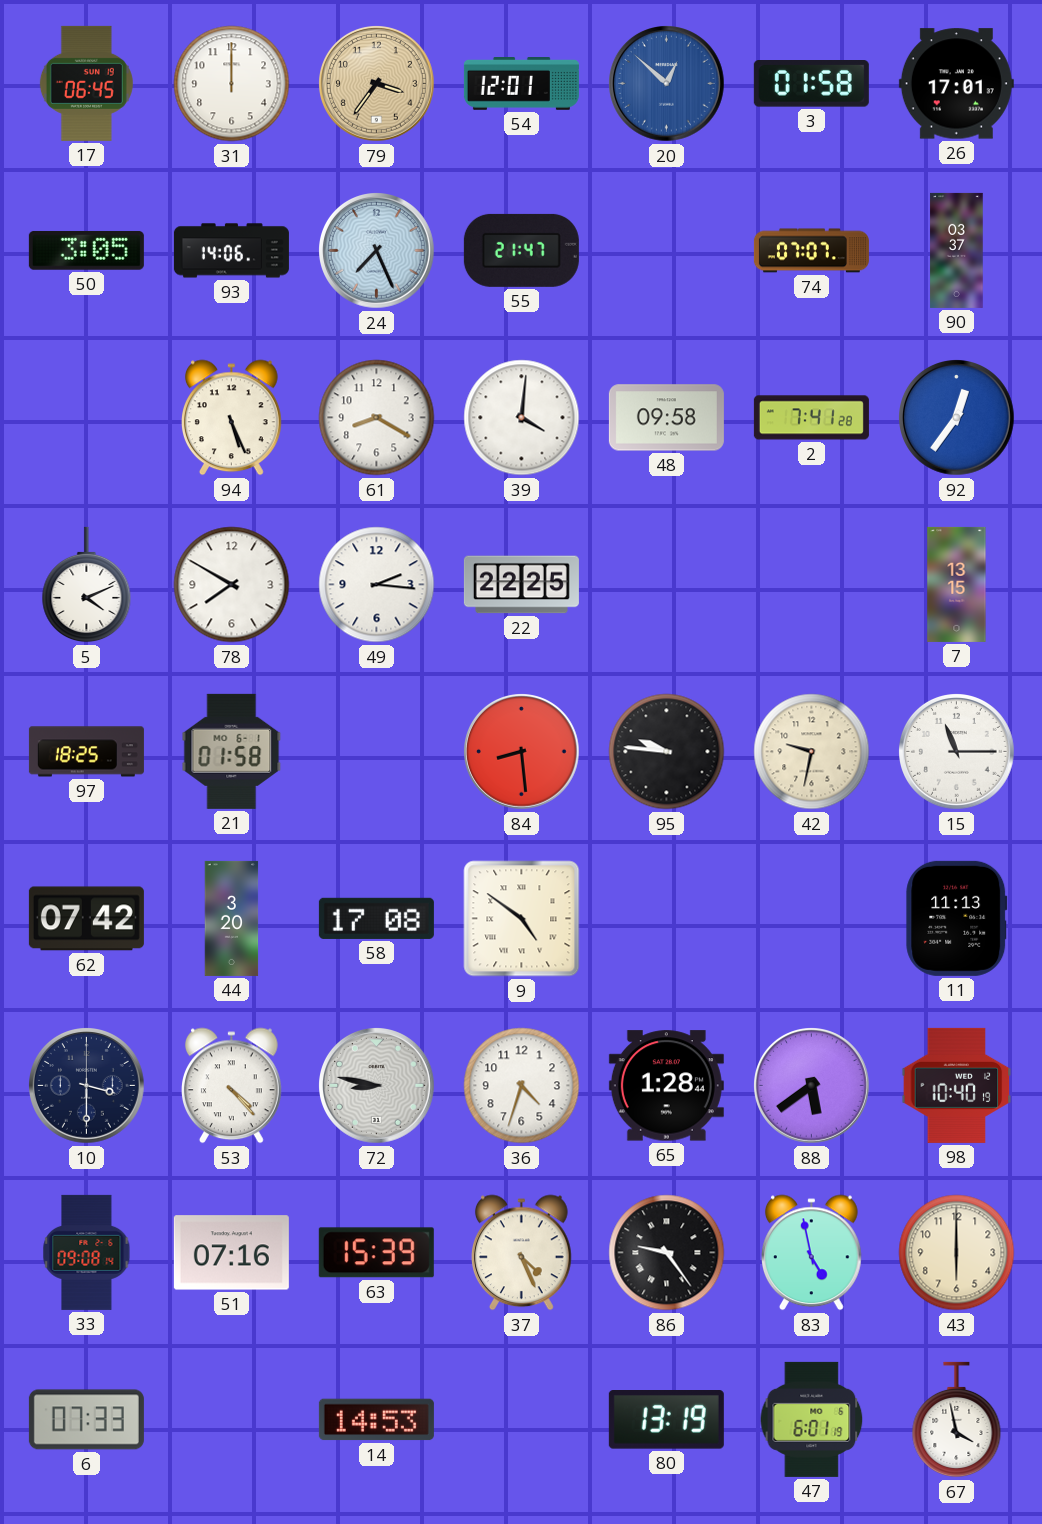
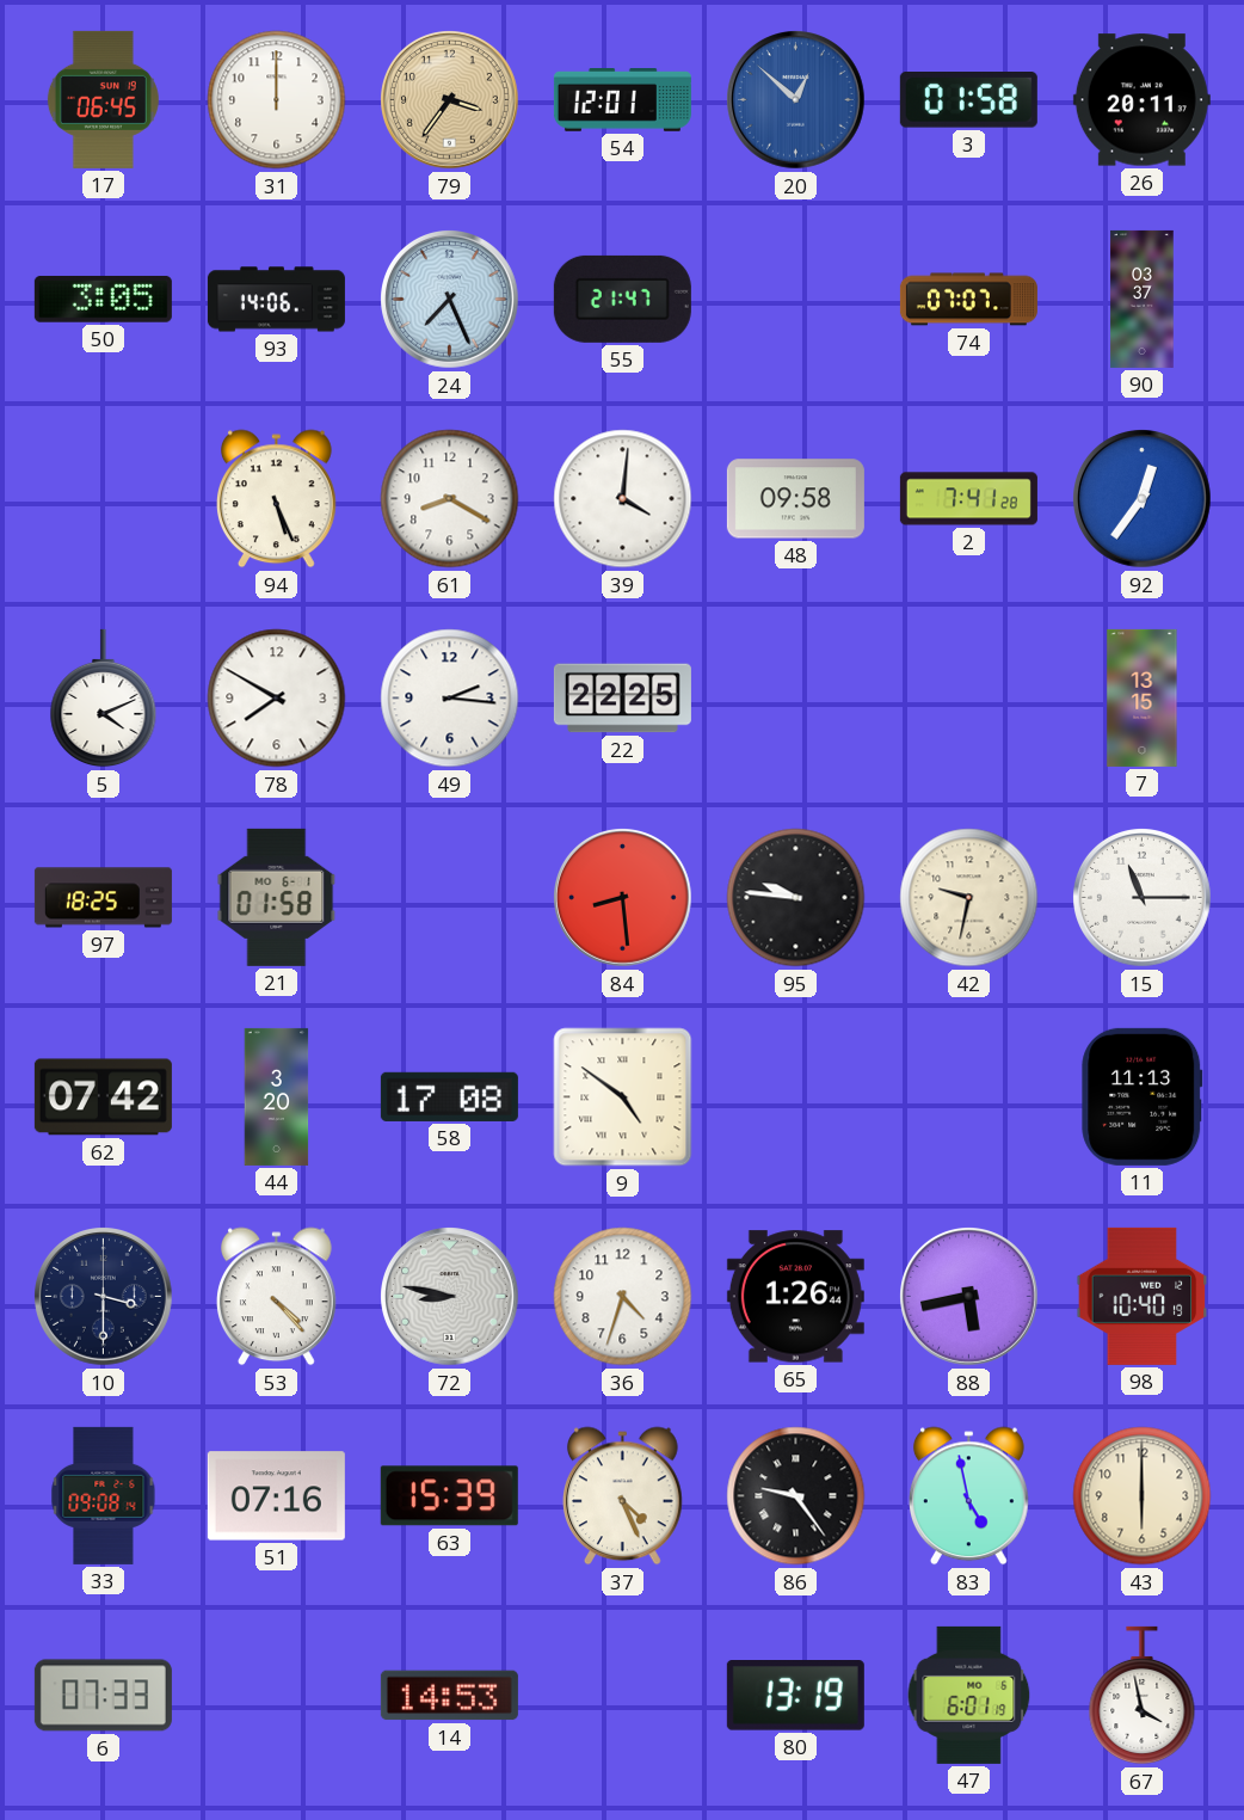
26: 17:01 -> 20:11 (1141, 100)
65: 1:28 -> 1:26 (795, 1297)
88: 5:39 -> 5:43 (969, 1297)
